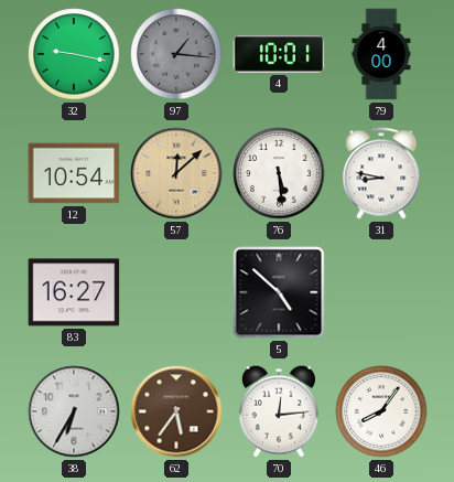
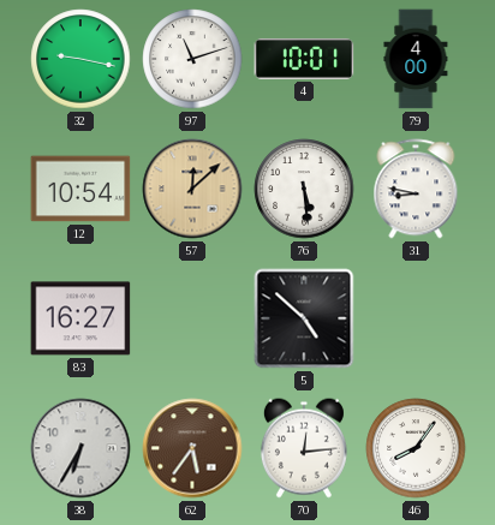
97: 1:16 -> 11:12 (192, 59)
97 dial: grey -> white (192, 59)
